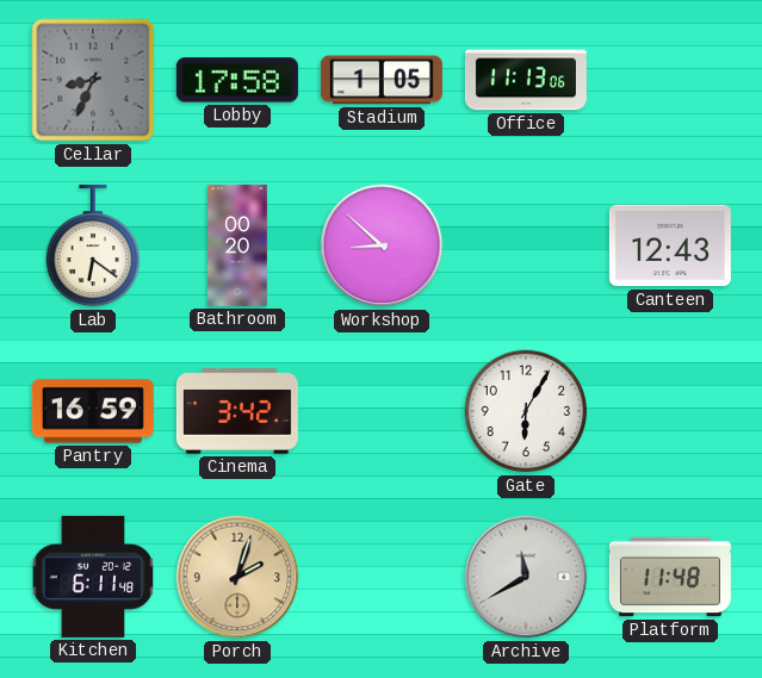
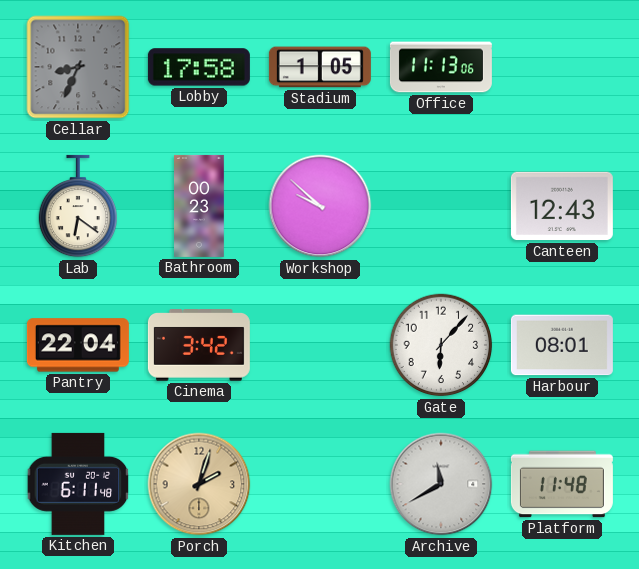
Bathroom: 00:20 -> 00:23 (200, 206)
Workshop: 8:52 -> 9:52 (320, 206)
Pantry: 16:59 -> 22:04 (78, 345)
Gate: 6:05 -> 6:07 (441, 345)
Harbour: none -> 08:01 (562, 345)
